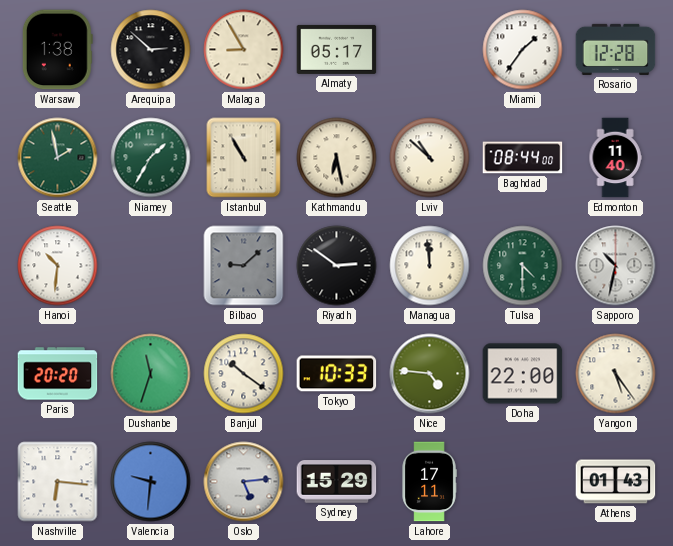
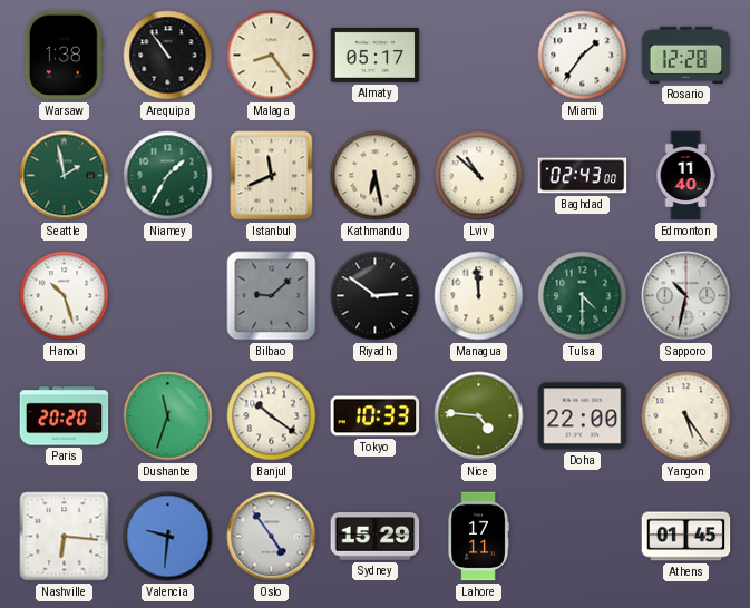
Arequipa: 2:52 -> 10:54 (168, 56)
Malaga: 8:55 -> 8:24 (272, 56)
Istanbul: 10:55 -> 11:41 (272, 176)
Baghdad: 08:44 -> 02:43 (583, 176)
Hanoi: 10:31 -> 10:27 (65, 296)
Oslo: 5:14 -> 4:54 (272, 537)
Athens: 01:43 -> 01:45 (686, 537)
